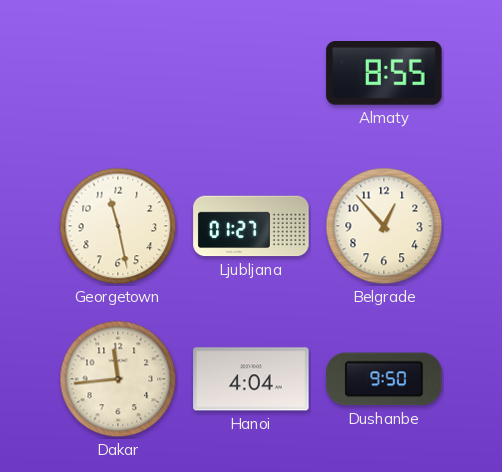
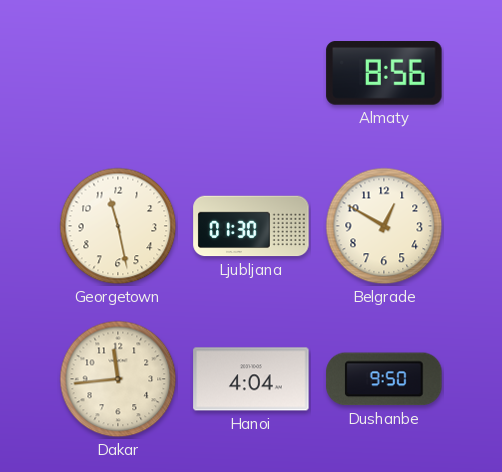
Almaty: 8:55 -> 8:56 (384, 74)
Ljubljana: 01:27 -> 01:30 (251, 226)
Belgrade: 12:53 -> 12:50 (384, 226)
